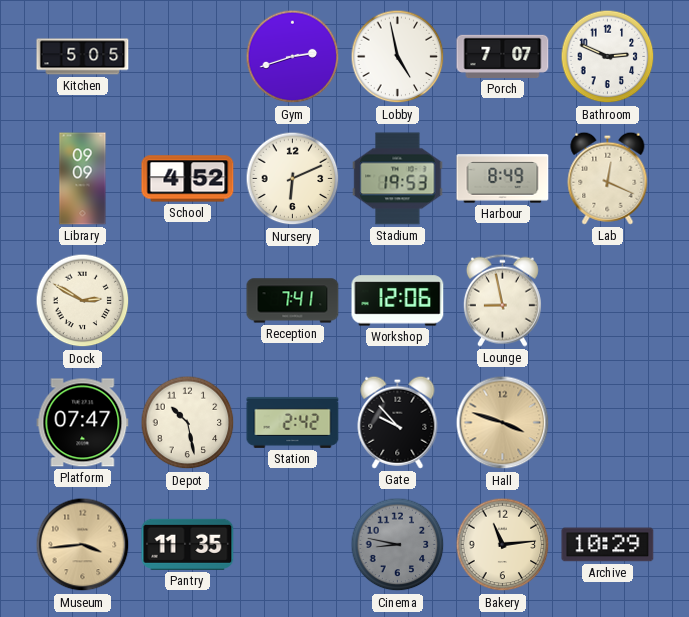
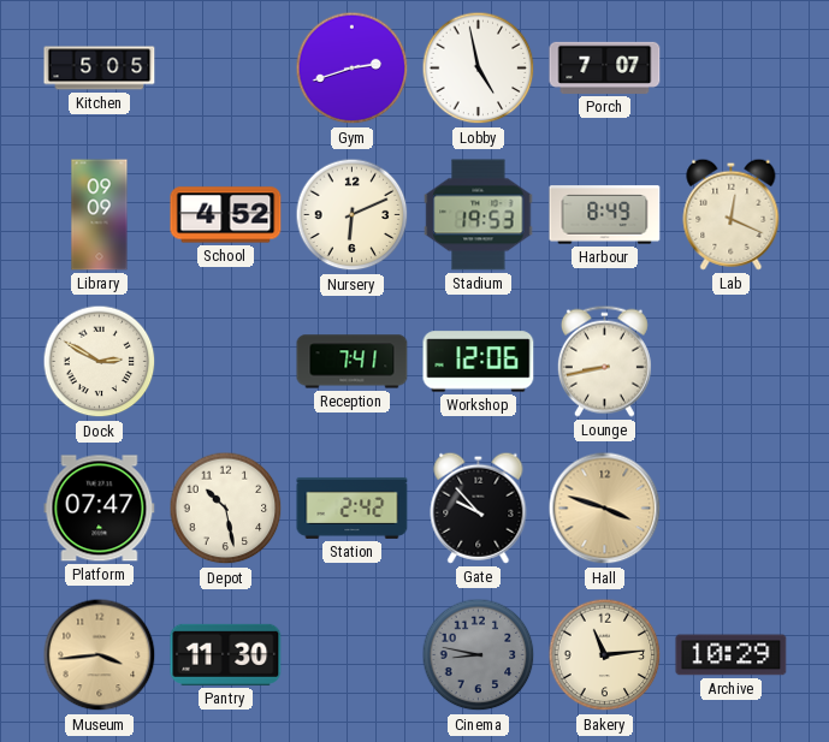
Bathroom: 2:49 -> none (608, 57)
Lounge: 8:58 -> 8:43 (604, 361)
Pantry: 11:35 -> 11:30 (226, 654)
